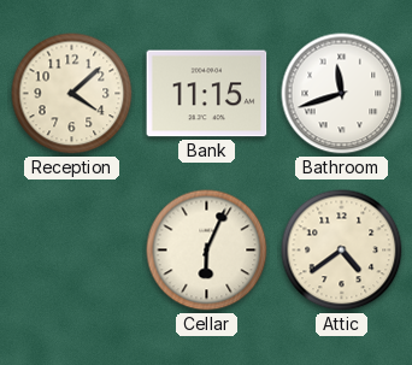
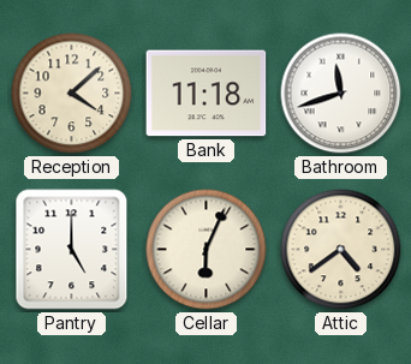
Bank: 11:15 -> 11:18 (207, 94)
Pantry: none -> 5:00 (72, 250)
